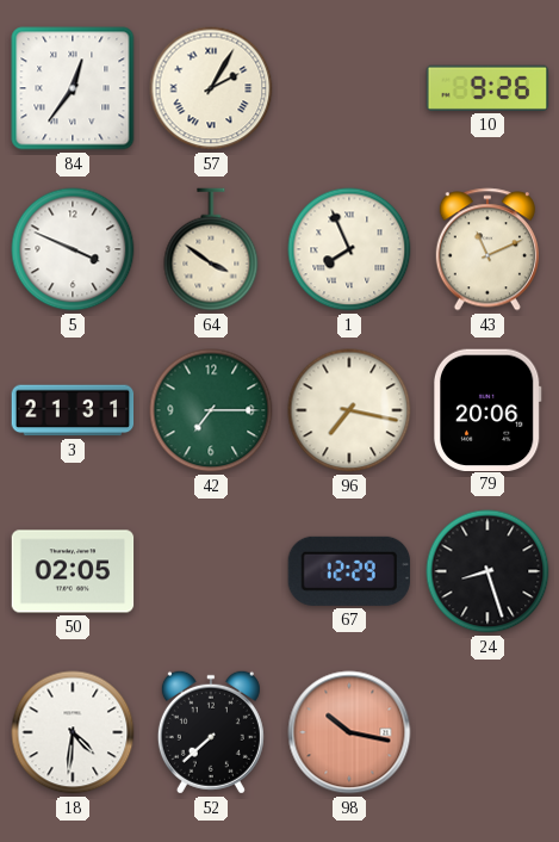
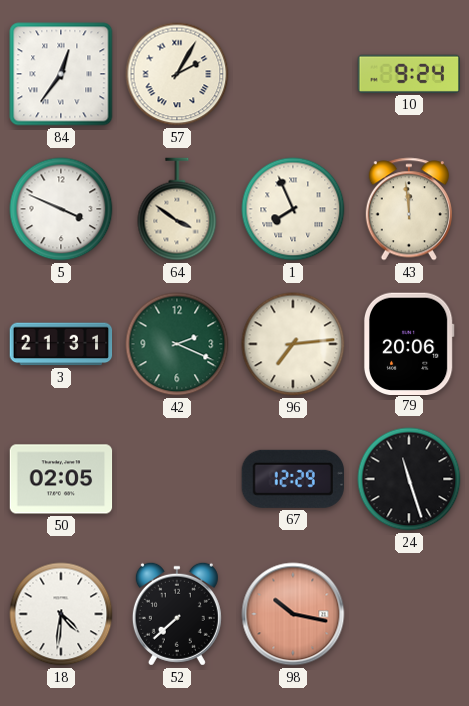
10: 9:26 -> 9:24 (408, 74)
43: 11:11 -> 11:59 (409, 209)
42: 7:15 -> 2:19 (177, 344)
96: 7:17 -> 7:14 (293, 344)
24: 8:27 -> 11:27 (409, 479)
